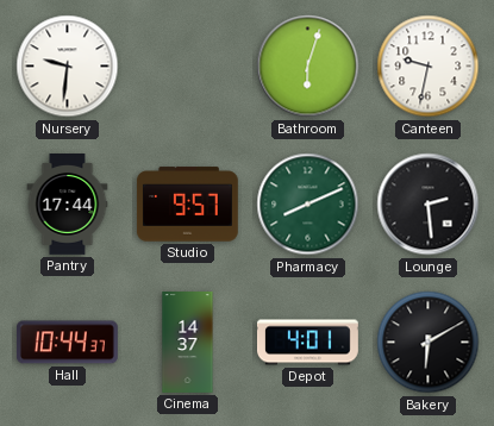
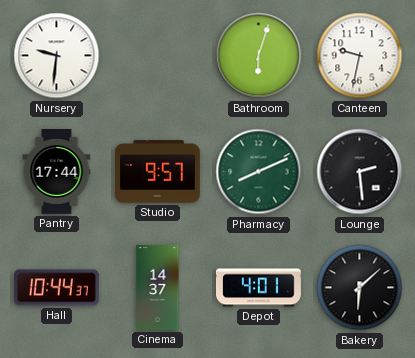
Bakery: 6:10 -> 6:08 (360, 288)
